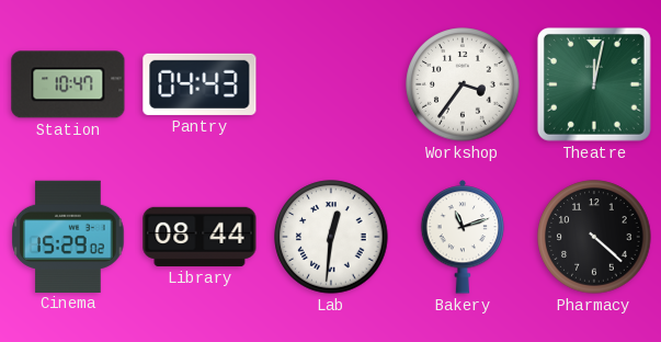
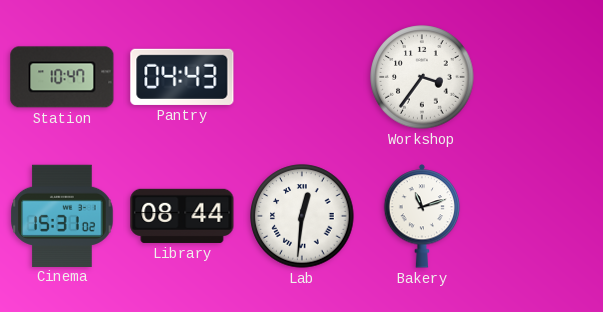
Theatre: 12:02 -> none (594, 84)
Cinema: 15:29 -> 15:31 (62, 215)
Pharmacy: 4:22 -> none (594, 237)
